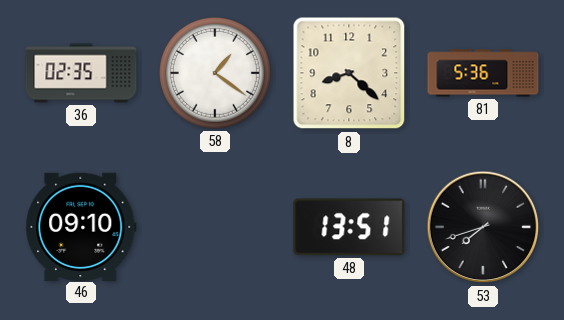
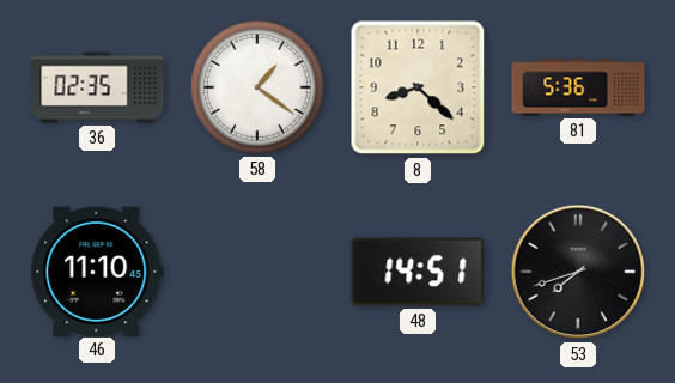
46: 09:10 -> 11:10 (97, 270)
48: 13:51 -> 14:51 (418, 272)
